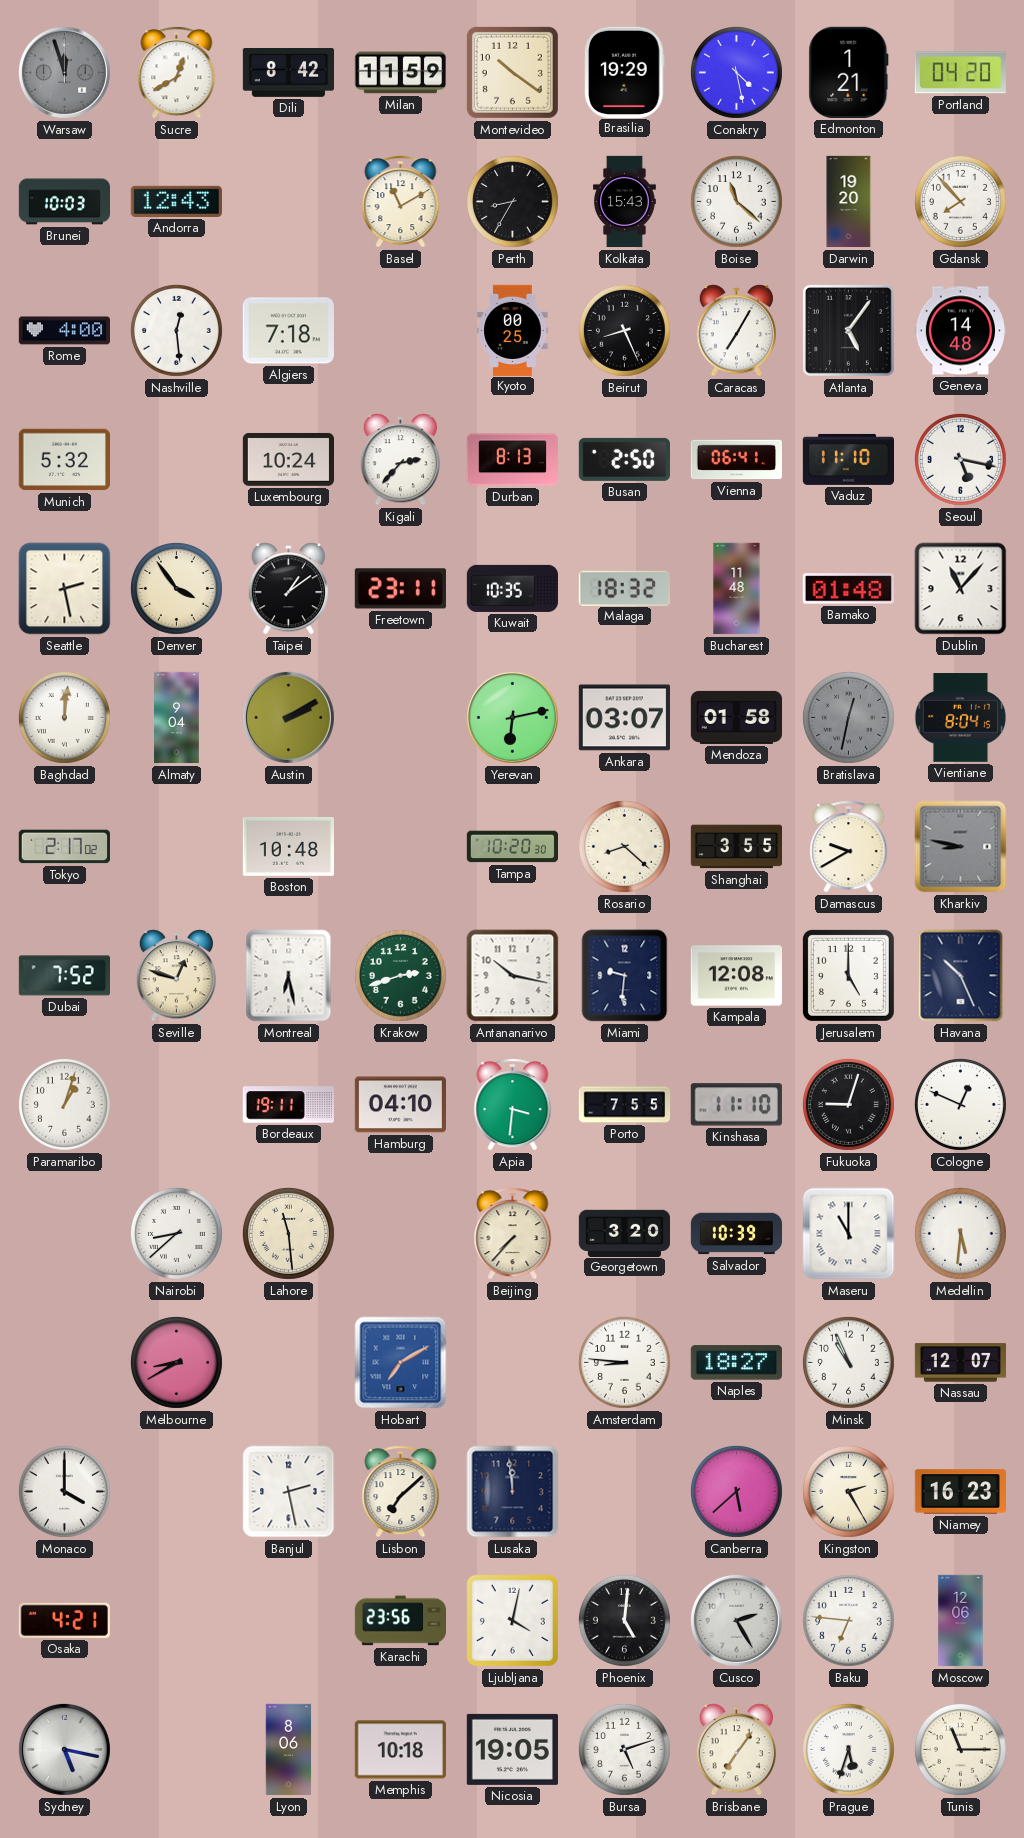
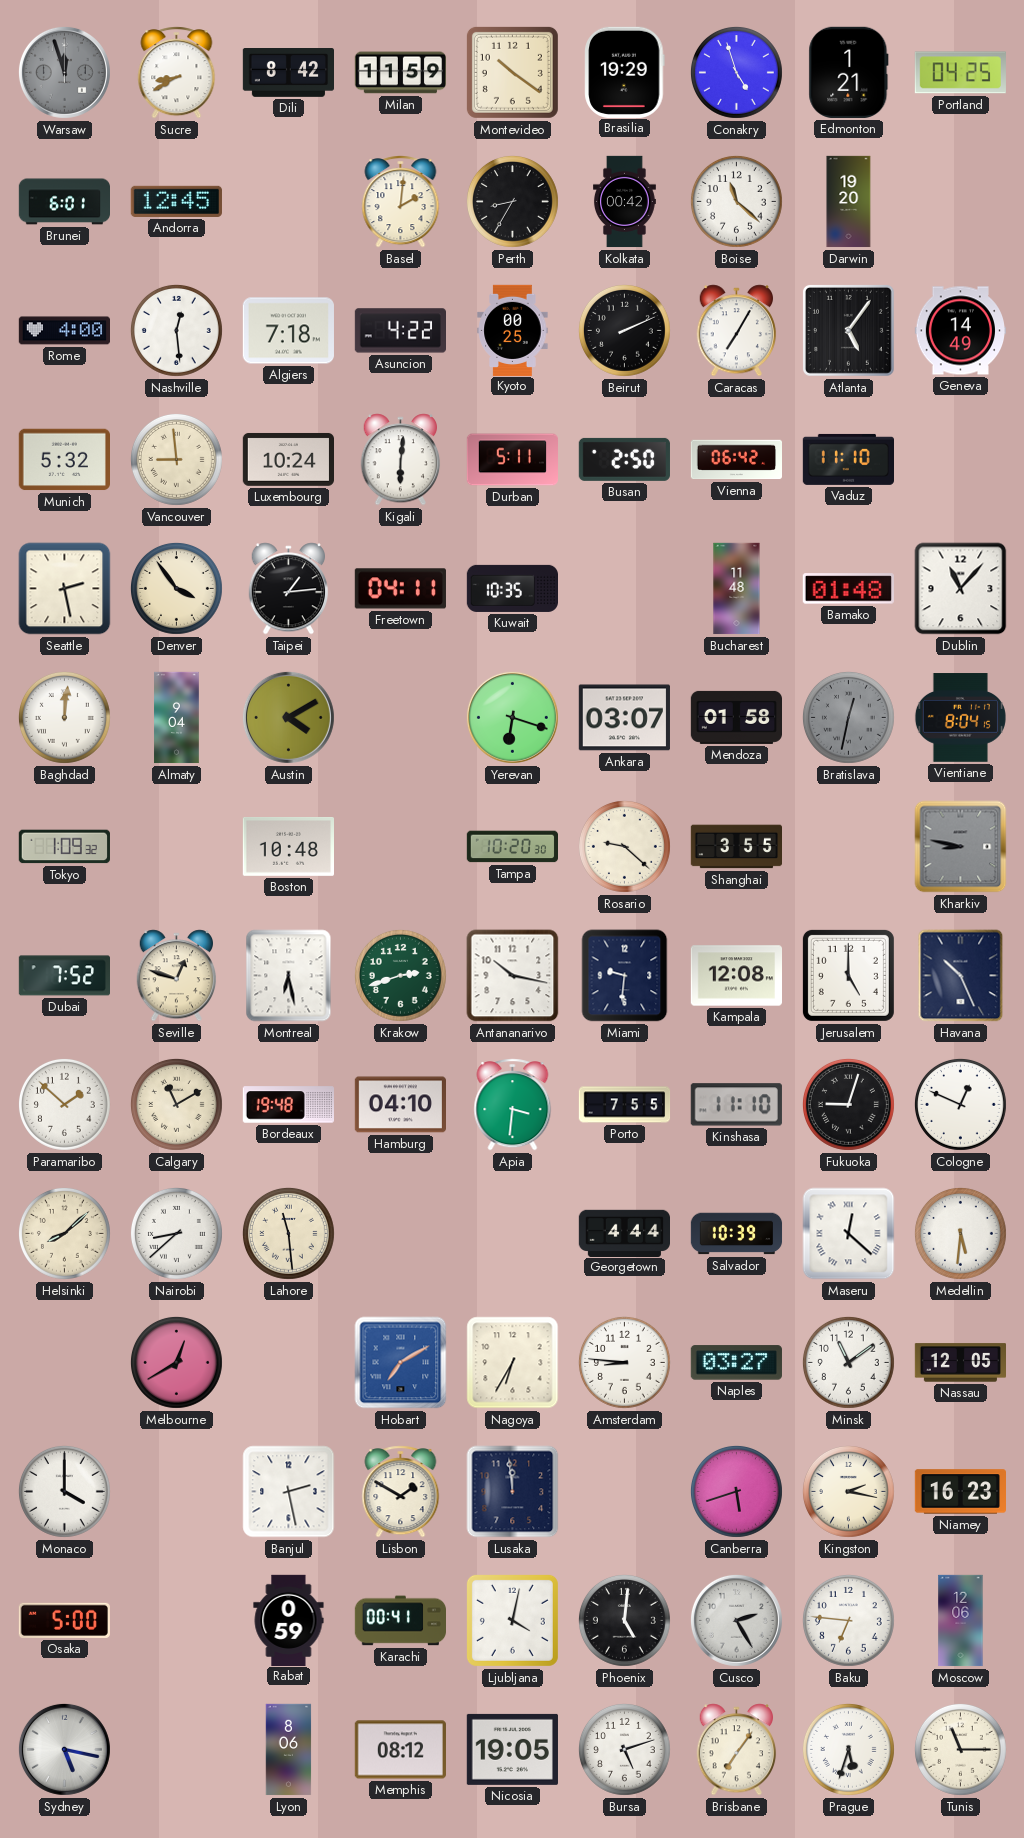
Sucre: 12:40 -> 8:40 (177, 73)
Conakry: 4:28 -> 4:57 (736, 72)
Portland: 04:20 -> 04:25 (960, 73)
Brunei: 10:03 -> 6:01 (64, 202)
Andorra: 12:43 -> 12:45 (176, 201)
Basel: 11:10 -> 2:01 (401, 202)
Kolkata: 15:43 -> 00:42 (625, 202)
Gdansk: 7:53 -> none (960, 201)
Asuncion: none -> 4:22 (400, 331)
Beirut: 8:26 -> 2:11 (624, 330)
Geneva: 14:48 -> 14:49 (960, 331)
Vancouver: none -> 8:59 (176, 459)
Kigali: 2:37 -> 6:01 (401, 460)
Durban: 8:13 -> 5:11 (512, 460)
Vienna: 06:41 -> 06:42 (736, 460)
Seoul: 5:17 -> none (960, 459)
Taipei: 1:09 -> 1:14 (289, 589)
Freetown: 23:11 -> 04:11 (400, 589)
Malaga: 18:32 -> none (624, 588)
Austin: 2:10 -> 4:10 (288, 717)
Yerevan: 6:13 -> 6:18 (512, 717)
Tokyo: 2:17 -> 1:09 (64, 847)
Rosario: 8:22 -> 9:22 (624, 846)
Damascus: 9:40 -> none (849, 847)
Paramaribo: 1:03 -> 1:52 (64, 1104)
Calgary: none -> 11:10 (176, 1104)
Bordeaux: 19:11 -> 19:48 (288, 1105)
Helsinki: none -> 8:08 (64, 1233)
Beijing: 7:37 -> none (513, 1234)
Georgetown: 3:20 -> 4:44 (624, 1233)
Maseru: 11:00 -> 12:22 (849, 1234)
Melbourne: 8:40 -> 12:40 (176, 1362)
Nagoya: none -> 6:35 (513, 1363)
Naples: 18:27 -> 03:27 (736, 1363)
Minsk: 10:56 -> 11:09 (848, 1362)
Nassau: 12:07 -> 12:05 (961, 1363)
Lisbon: 7:08 -> 1:50 (401, 1492)
Canberra: 5:38 -> 5:42 (736, 1491)
Kingston: 2:25 -> 2:17 (848, 1491)
Osaka: 4:21 -> 5:00 (64, 1620)
Rabat: none -> 0:59 (289, 1620)
Karachi: 23:56 -> 00:41 (400, 1621)
Memphis: 10:18 -> 08:12 (400, 1750)
